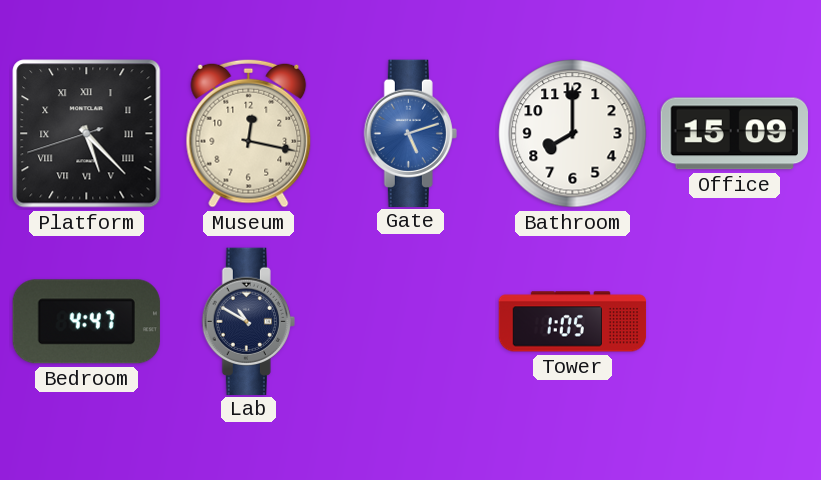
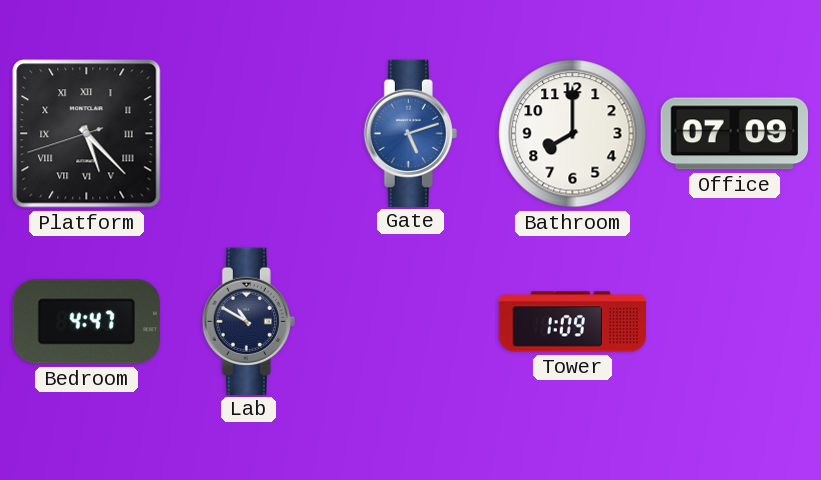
Museum: 12:17 -> none (249, 133)
Office: 15:09 -> 07:09 (734, 134)
Tower: 1:05 -> 1:09 (573, 322)
